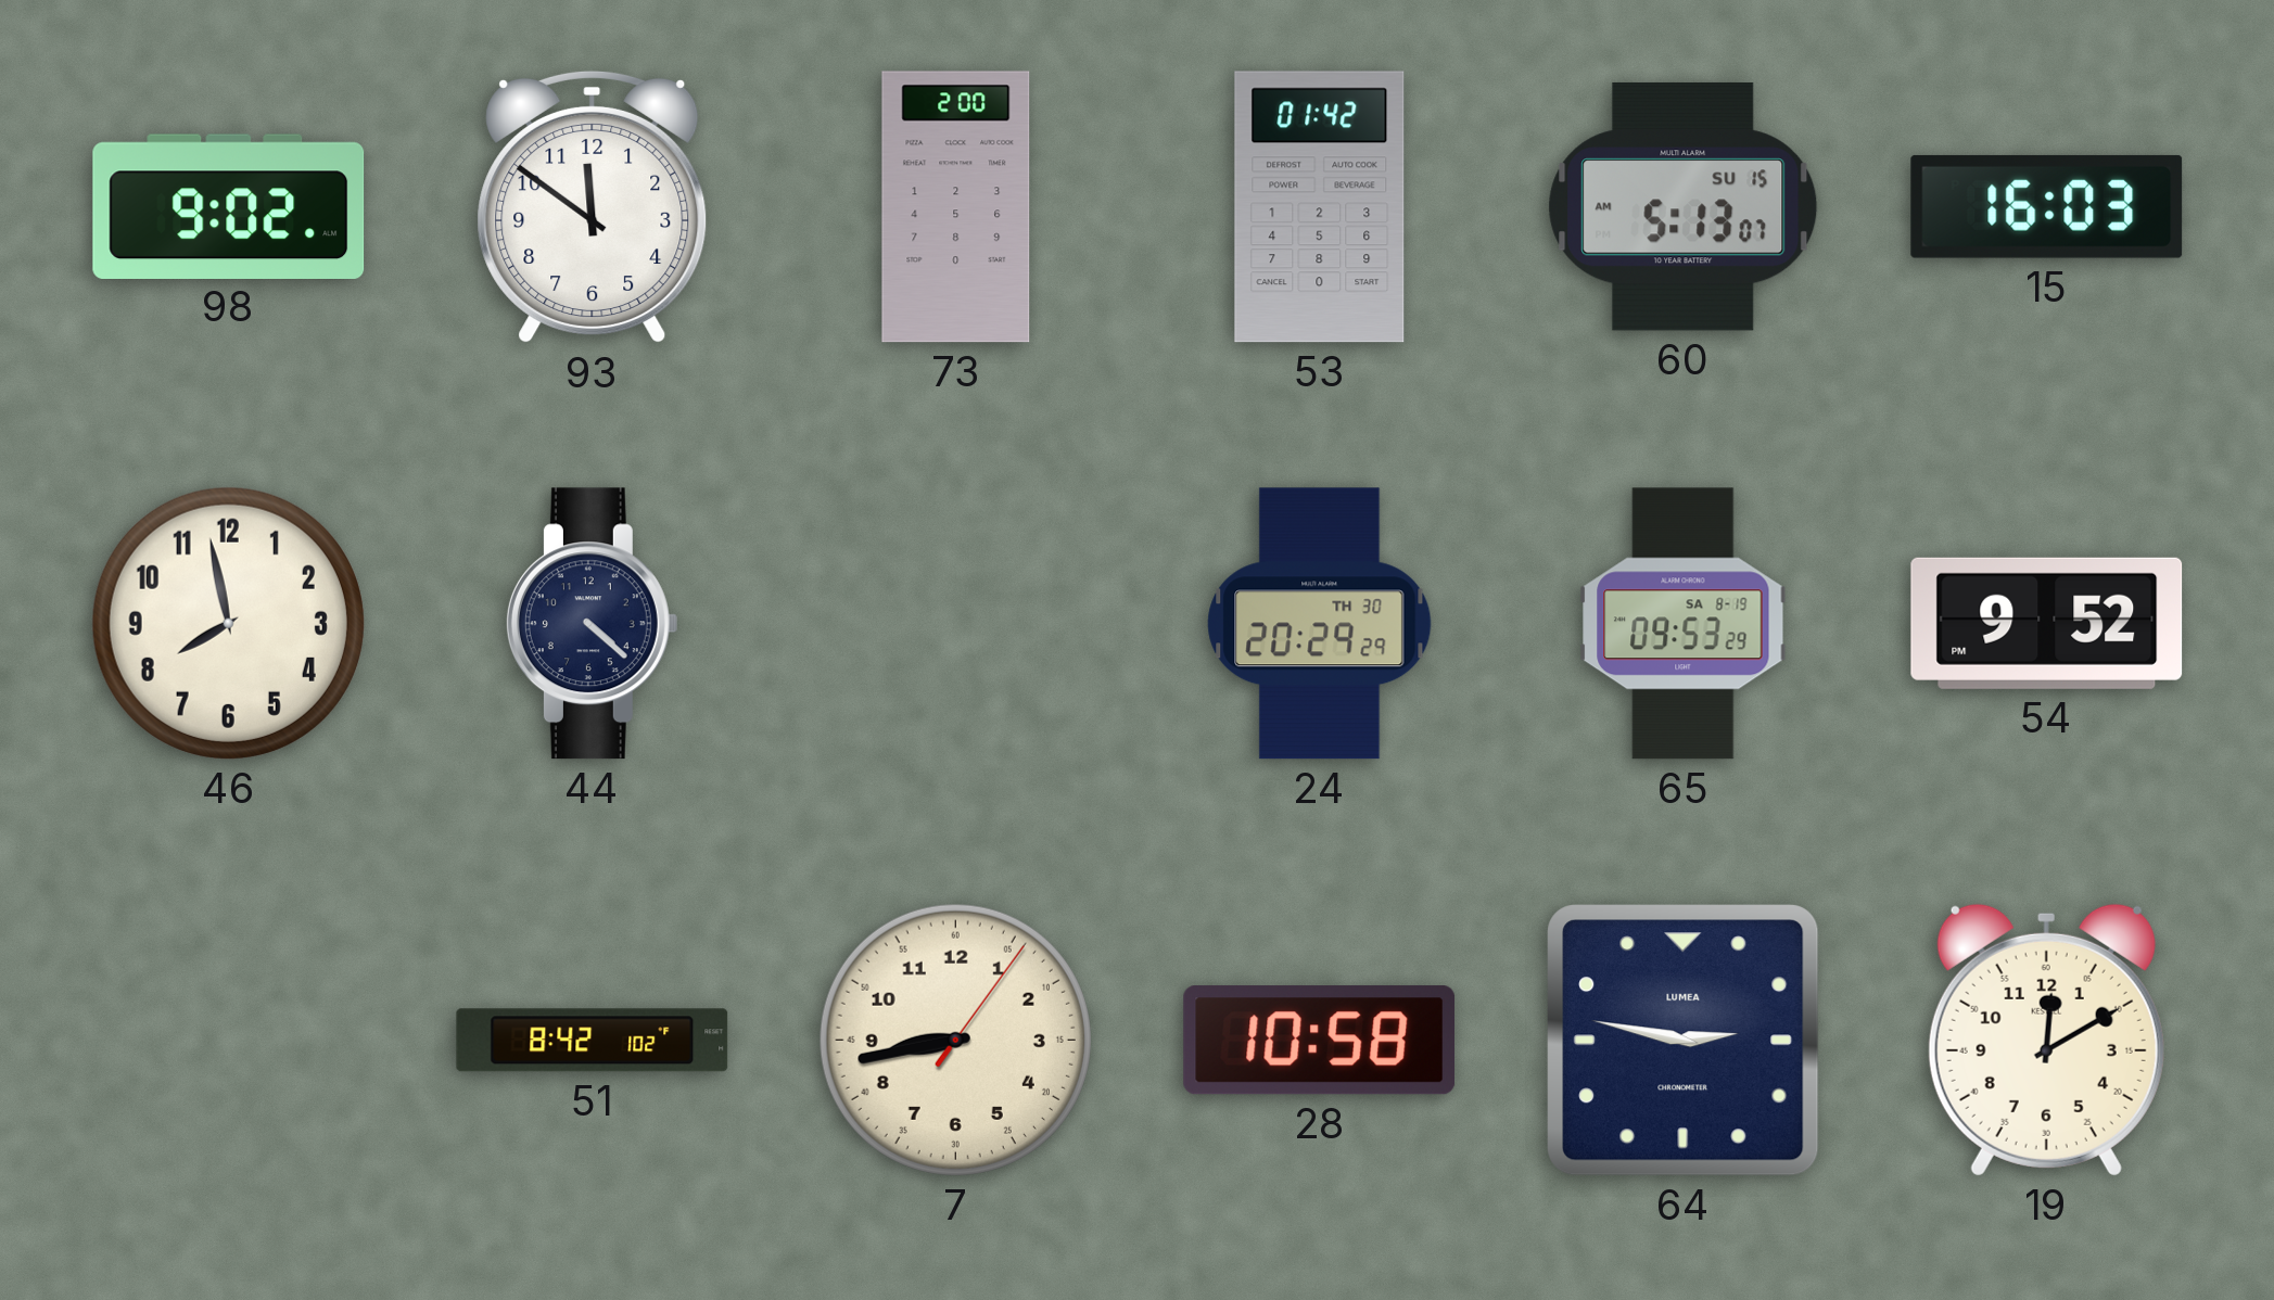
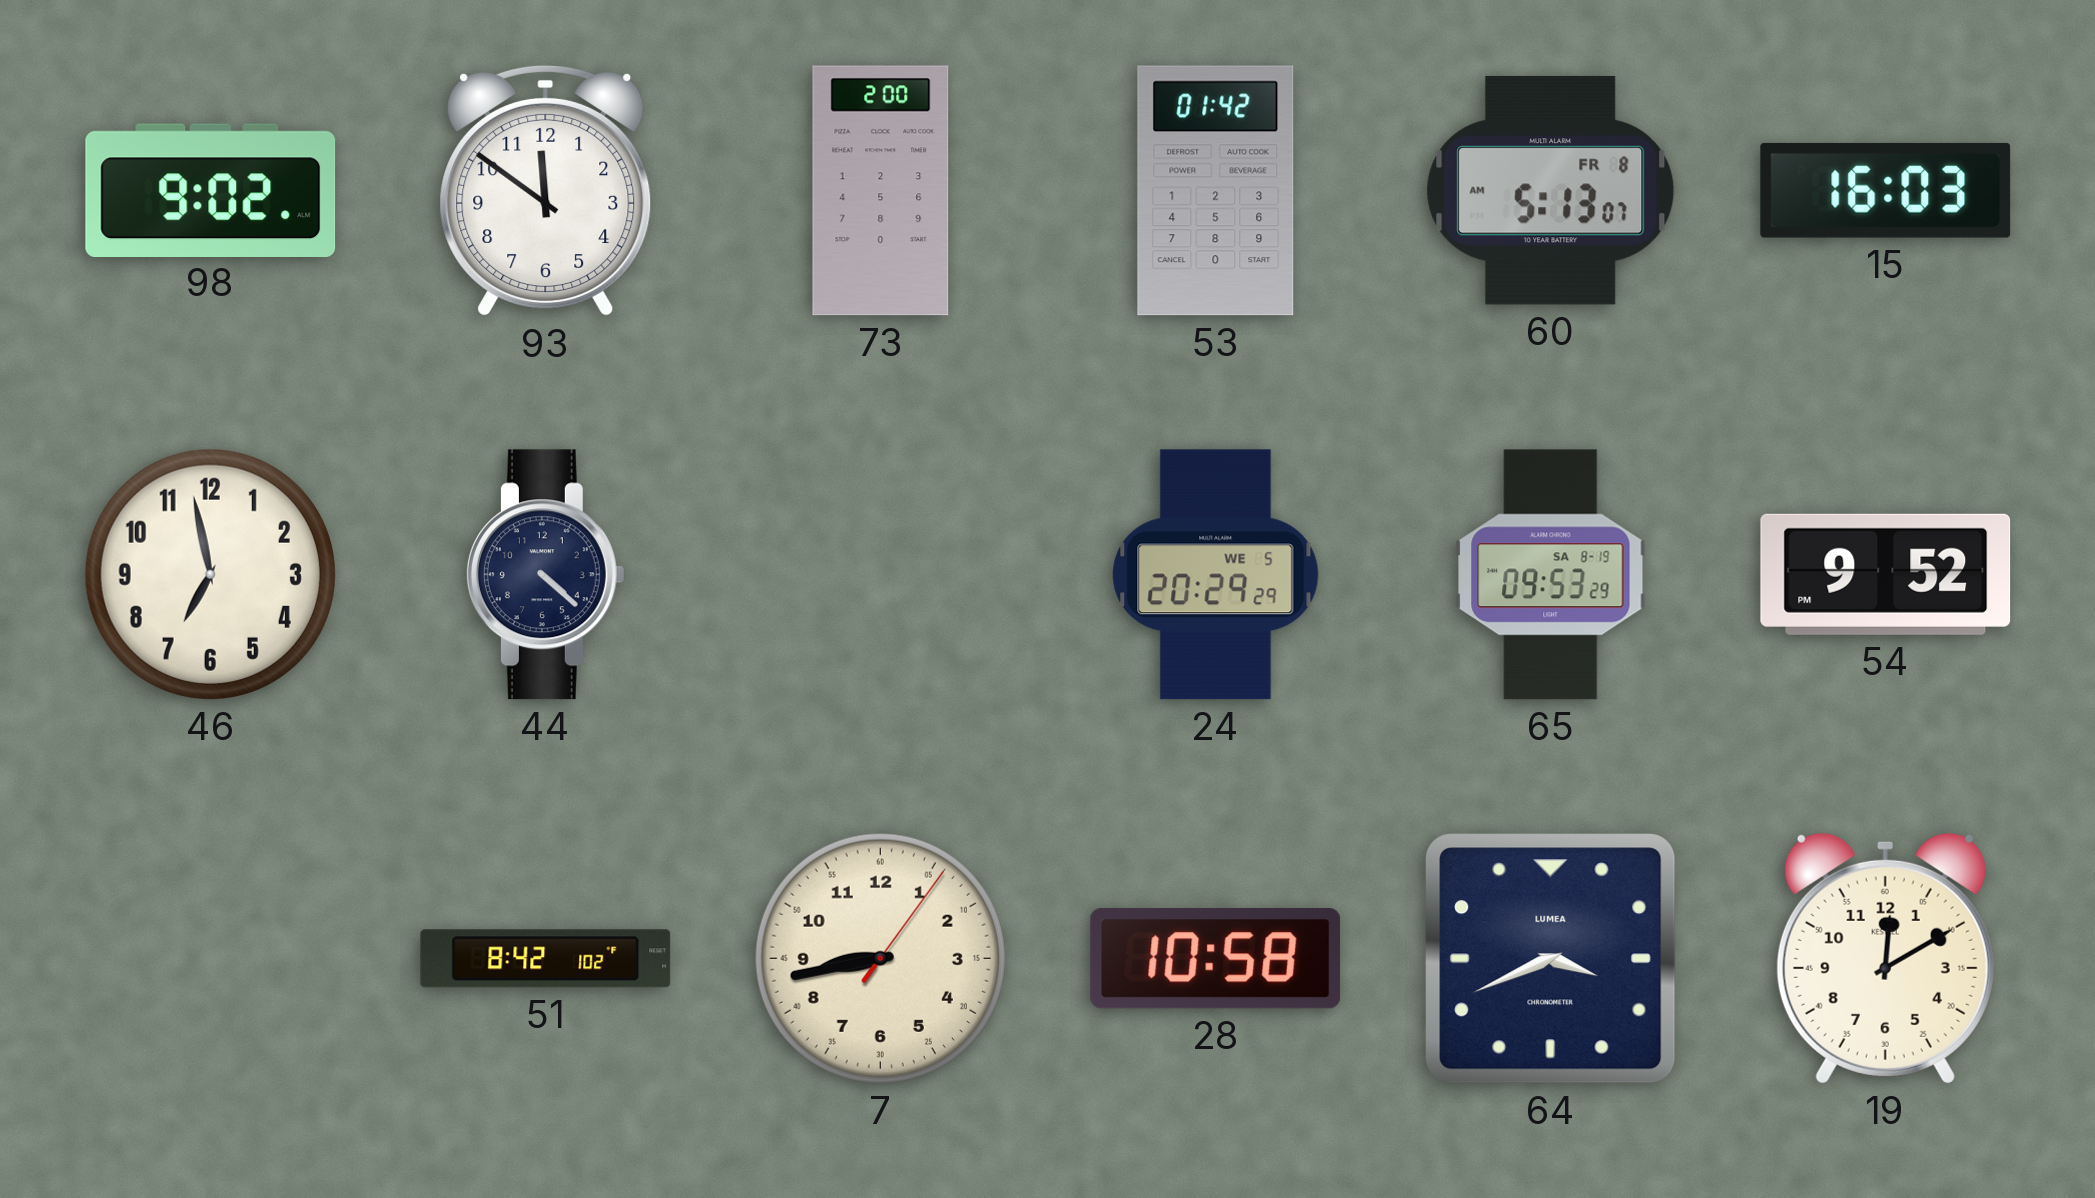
60 date: SU 15 -> FR 8 (1551, 190)
46: 7:58 -> 6:58 (210, 574)
24 date: TH 30 -> WE 5 (1216, 575)
64: 2:47 -> 3:41 (1551, 959)
